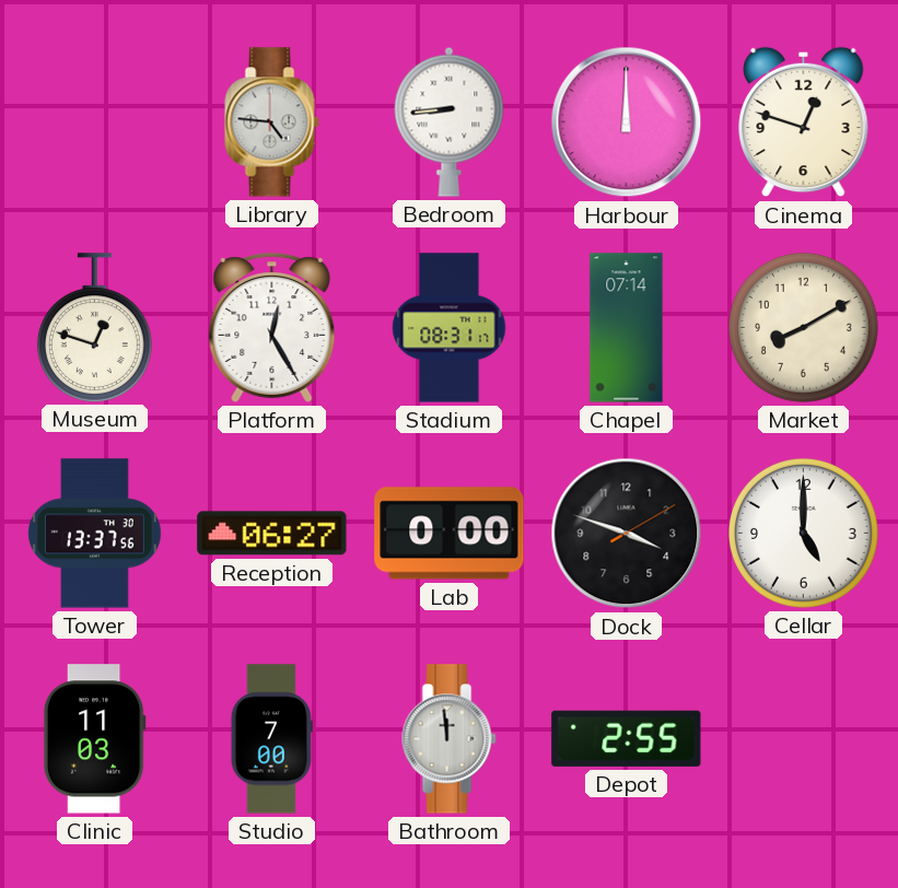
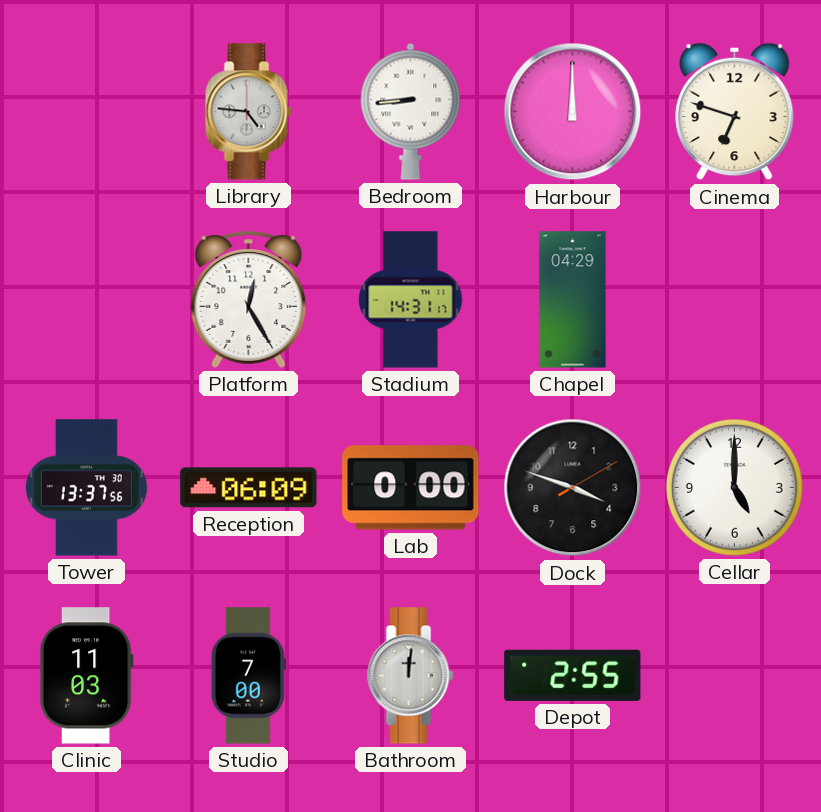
Cinema: 12:48 -> 6:48 (735, 112)
Museum: 12:48 -> none (94, 327)
Stadium: 08:31 -> 14:31 (411, 300)
Chapel: 07:14 -> 04:29 (573, 300)
Market: 8:10 -> none (803, 327)
Reception: 06:27 -> 06:09 (249, 488)
Bathroom: 11:59 -> 12:01 (411, 676)
